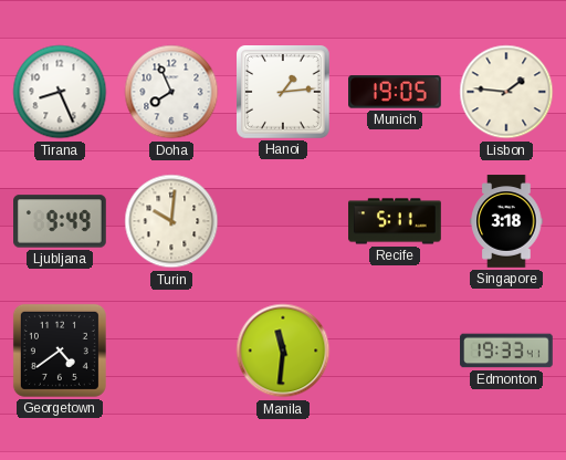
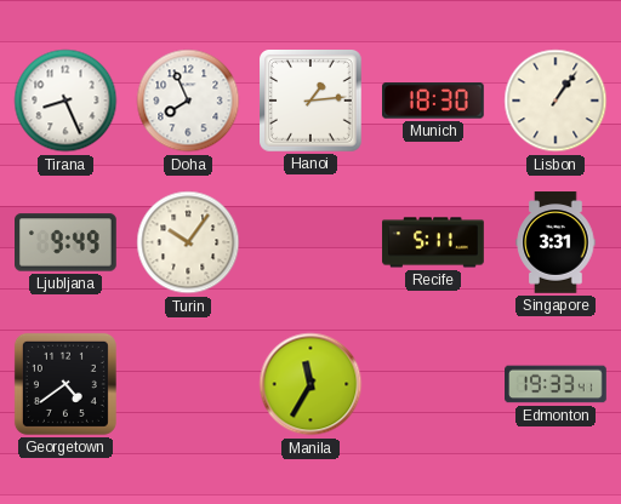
Munich: 19:05 -> 18:30 (434, 101)
Lisbon: 1:46 -> 1:06 (556, 101)
Turin: 10:01 -> 10:06 (188, 242)
Singapore: 3:18 -> 3:31 (556, 242)
Manila: 11:31 -> 11:35 (310, 384)
